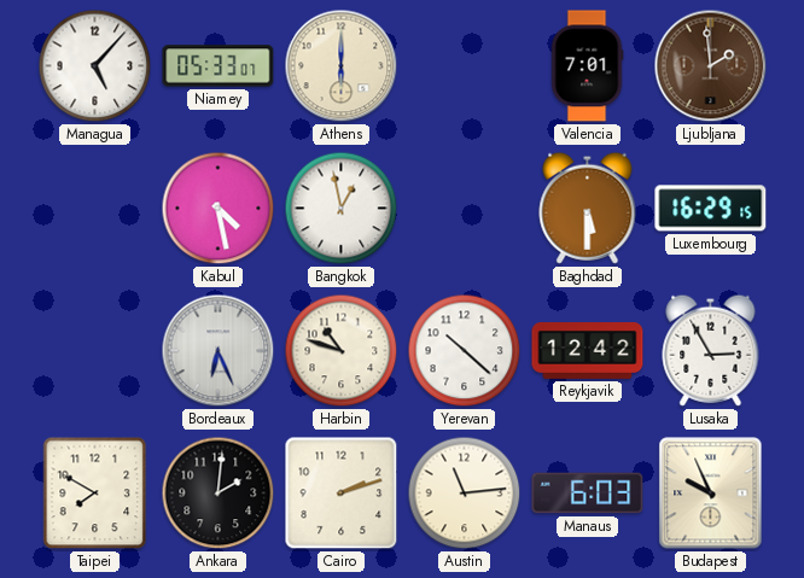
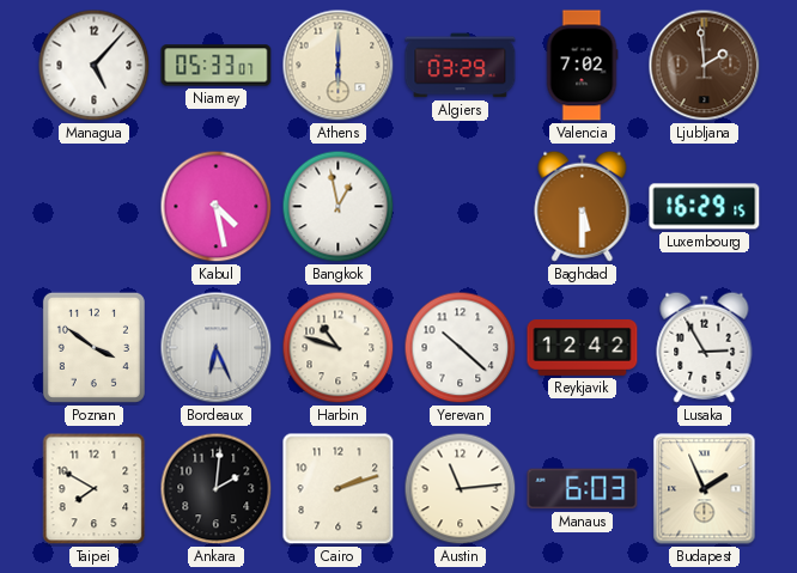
Algiers: none -> 03:29 (461, 66)
Valencia: 7:01 -> 7:02 (582, 66)
Poznan: none -> 3:51 (93, 347)
Budapest: 9:56 -> 1:56 (705, 489)
